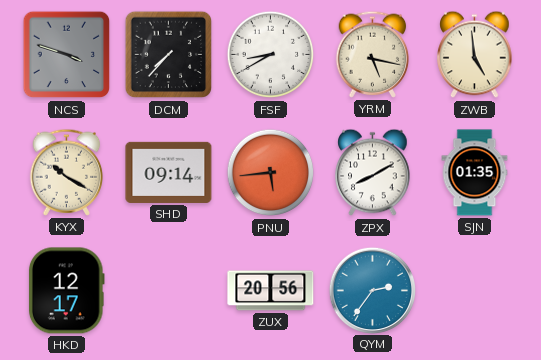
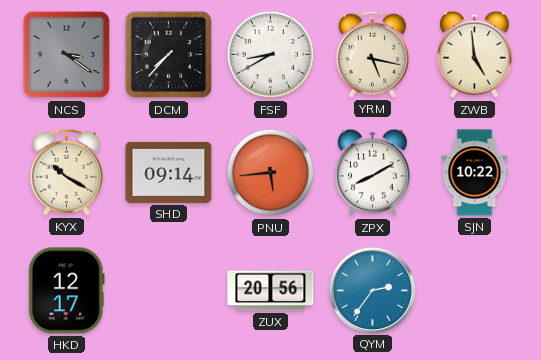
NCS: 3:48 -> 3:21 (67, 55)
SJN: 01:35 -> 10:22 (475, 173)
